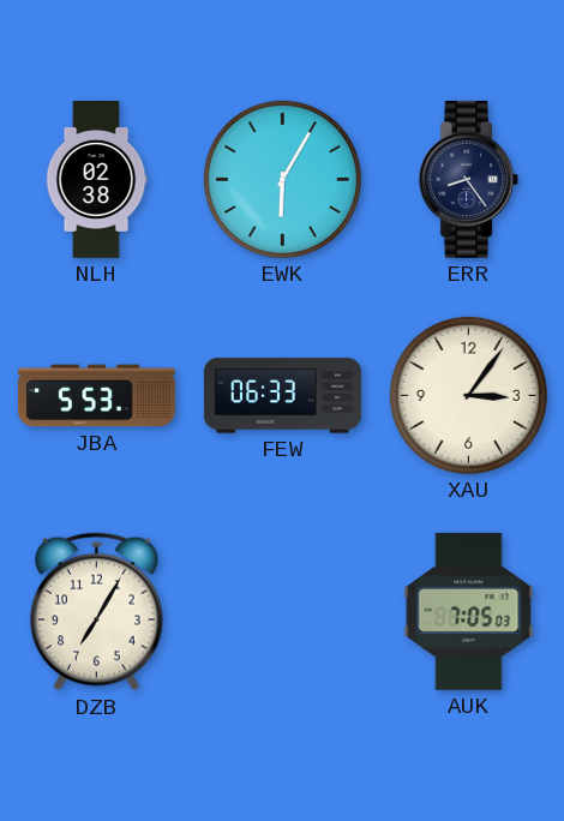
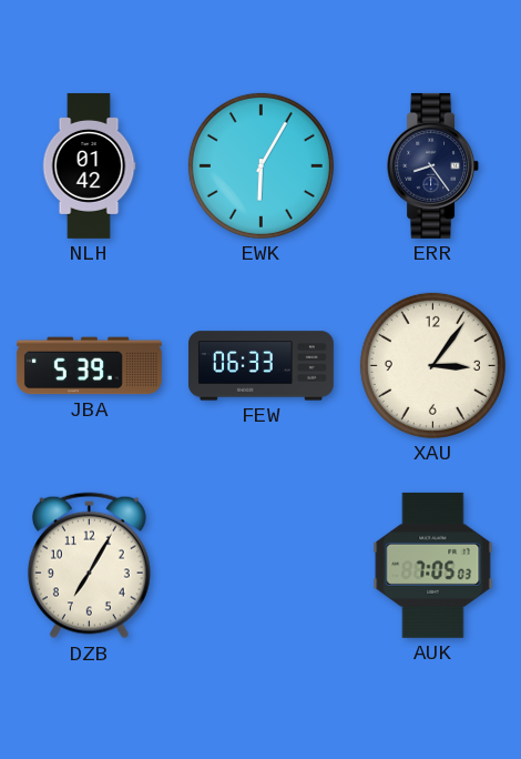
NLH: 02:38 -> 01:42 (89, 165)
JBA: 5:53 -> 5:39 (89, 366)
